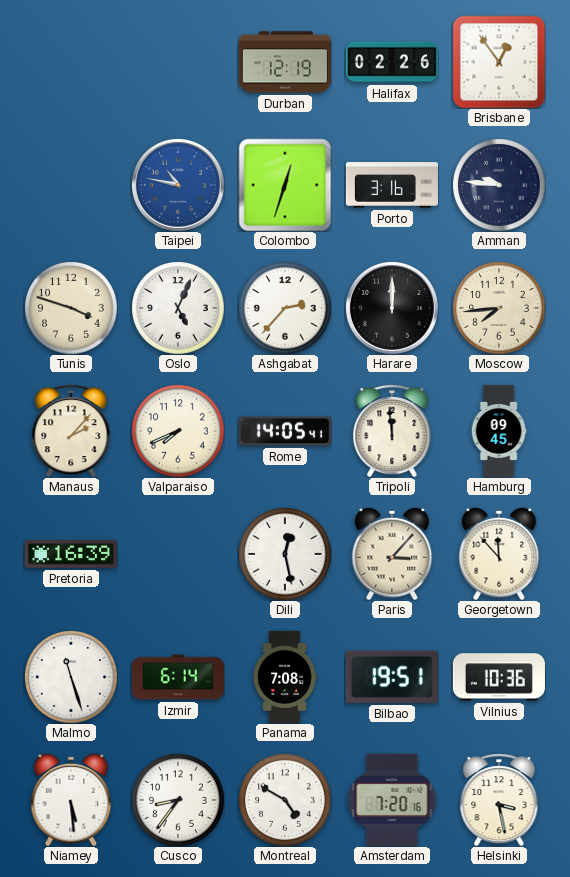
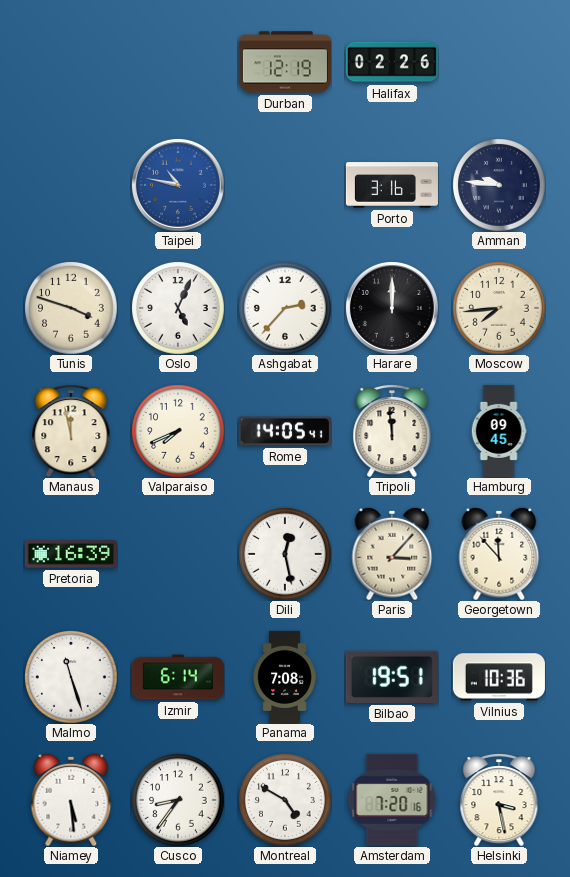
Brisbane: 12:54 -> none (499, 62)
Colombo: 12:33 -> none (285, 185)
Manaus: 2:07 -> 11:58 (71, 431)
